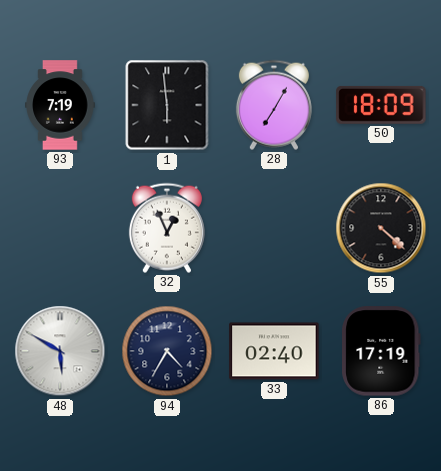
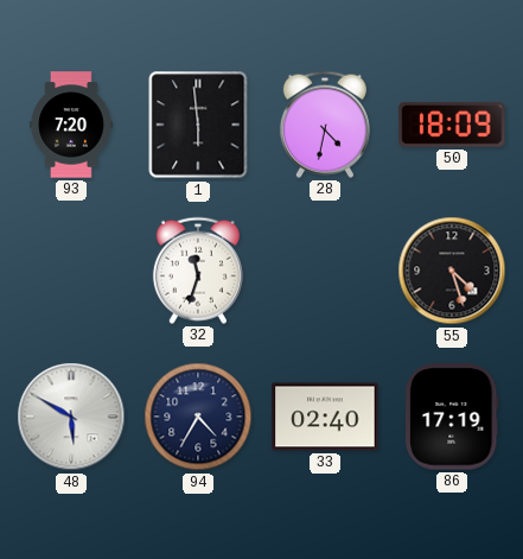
93: 7:19 -> 7:20 (71, 125)
28: 7:05 -> 4:32 (325, 125)
32: 12:56 -> 11:33 (198, 271)
55: 4:22 -> 4:27 (452, 271)
